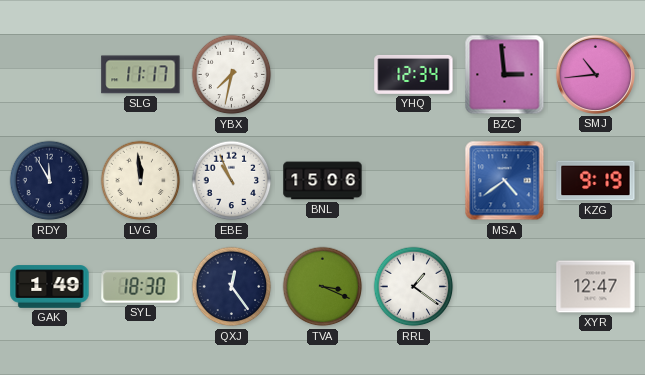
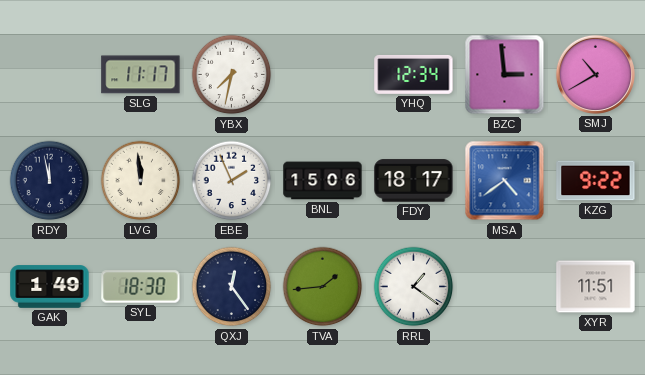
SMJ: 10:44 -> 10:40 (595, 74)
RDY: 11:55 -> 11:58 (50, 181)
EBE: 10:56 -> 1:56 (232, 181)
FDY: none -> 18:17 (414, 181)
KZG: 9:19 -> 9:22 (596, 181)
TVA: 3:19 -> 1:44 (323, 287)
XYR: 12:47 -> 11:51 (596, 287)
